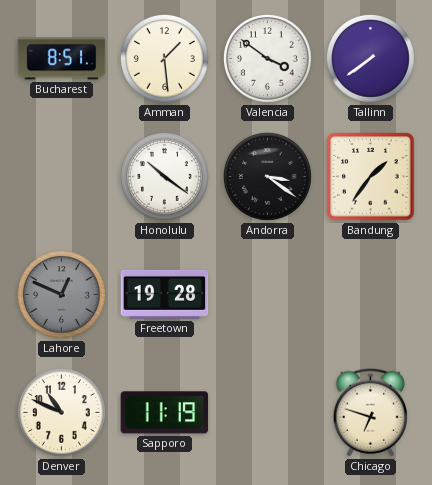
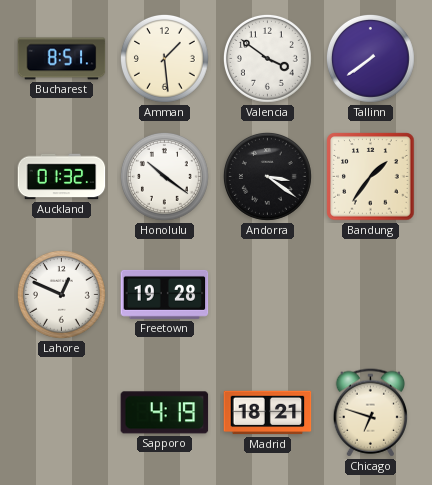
Auckland: none -> 01:32 (62, 177)
Lahore dial: grey -> white (61, 294)
Denver: 10:49 -> none (61, 412)
Sapporo: 11:19 -> 4:19 (165, 413)
Madrid: none -> 18:21 (268, 413)
